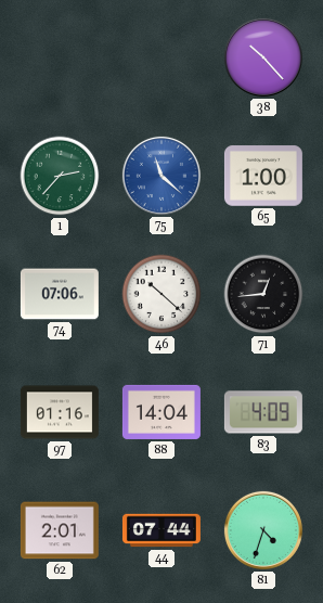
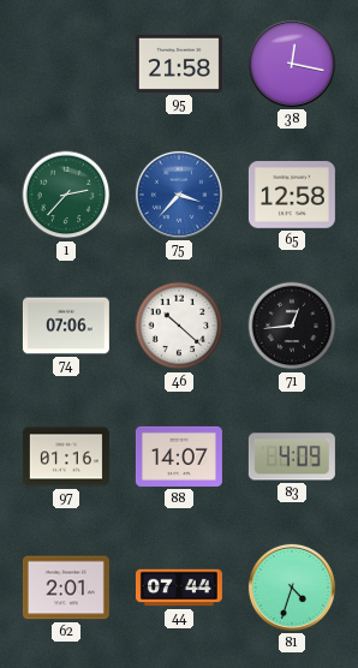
95: none -> 21:58 (179, 64)
38: 10:23 -> 12:17 (292, 64)
75: 11:22 -> 3:37 (179, 195)
65: 1:00 -> 12:58 (292, 195)
88: 14:04 -> 14:07 (179, 457)
